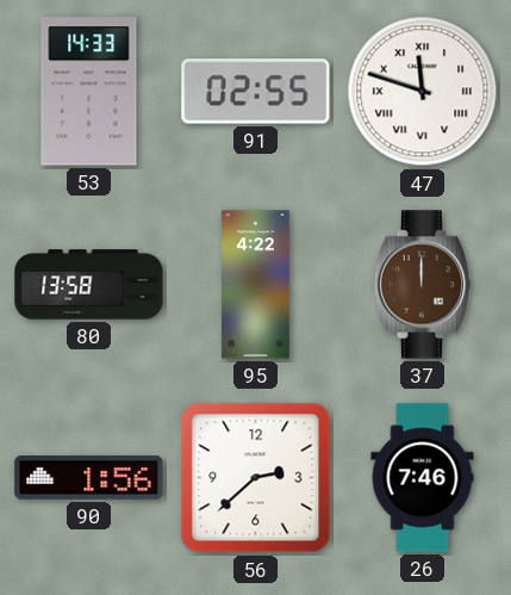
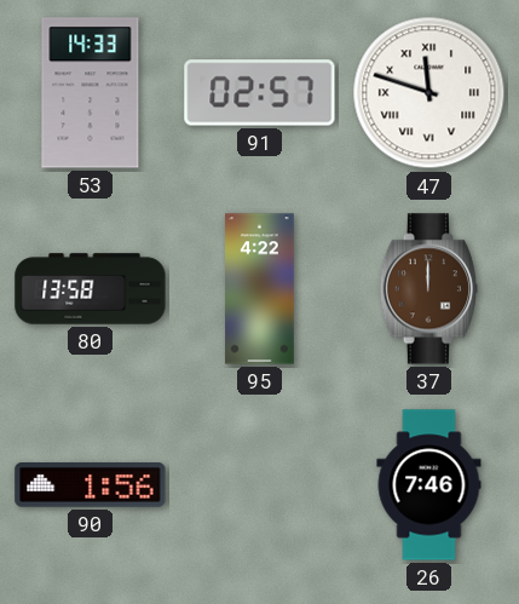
91: 02:55 -> 02:57 (260, 93)
56: 2:38 -> none (256, 478)
